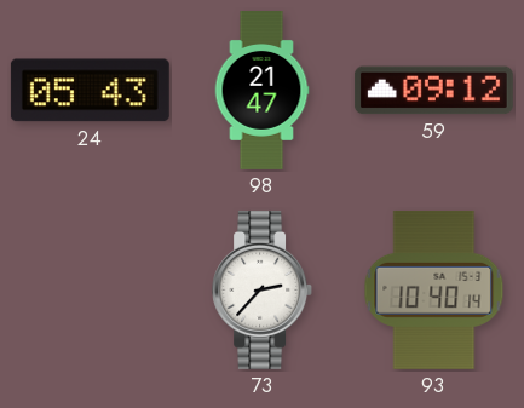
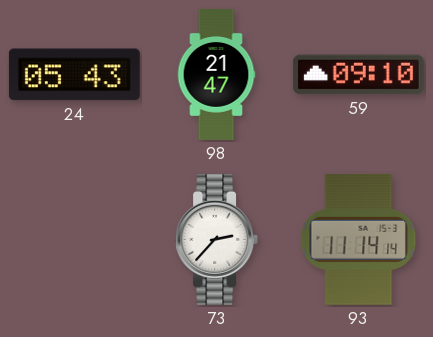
59: 09:12 -> 09:10 (358, 75)
93: 10:40 -> 11:14 (359, 239)
